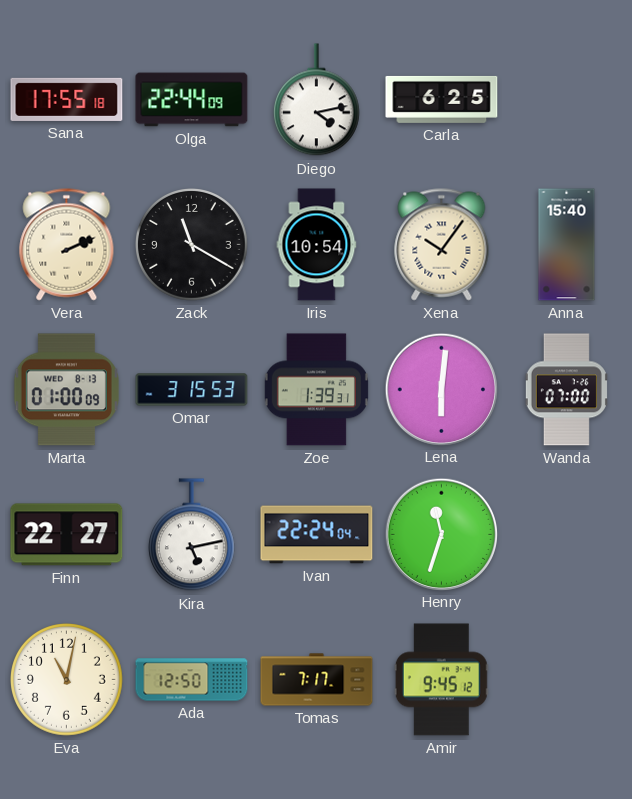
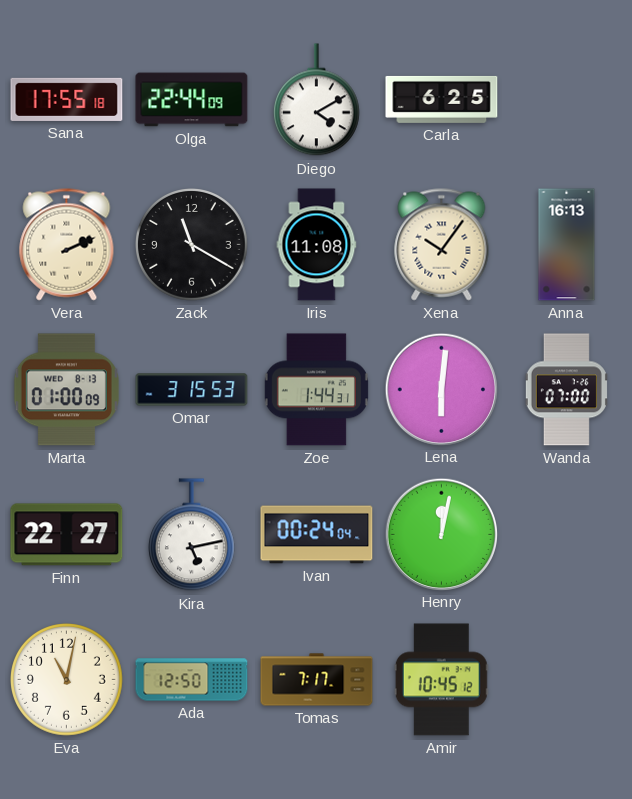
Diego: 4:13 -> 4:10 (316, 100)
Iris: 10:54 -> 11:08 (317, 245)
Anna: 15:40 -> 16:13 (567, 245)
Zoe: 1:39 -> 1:44 (316, 390)
Ivan: 22:24 -> 00:24 (317, 535)
Henry: 11:33 -> 12:02 (441, 534)
Amir: 9:45 -> 10:45 (441, 680)
